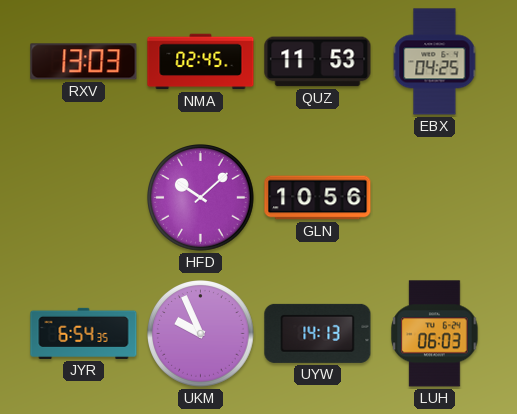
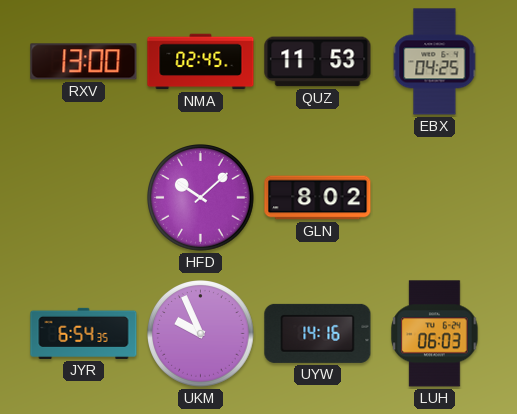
RXV: 13:03 -> 13:00 (84, 62)
GLN: 10:56 -> 8:02 (318, 198)
UYW: 14:13 -> 14:16 (318, 333)
